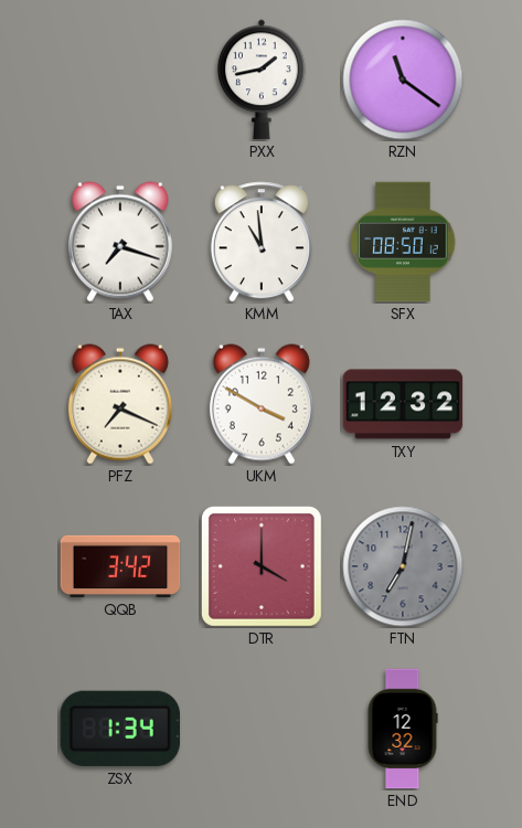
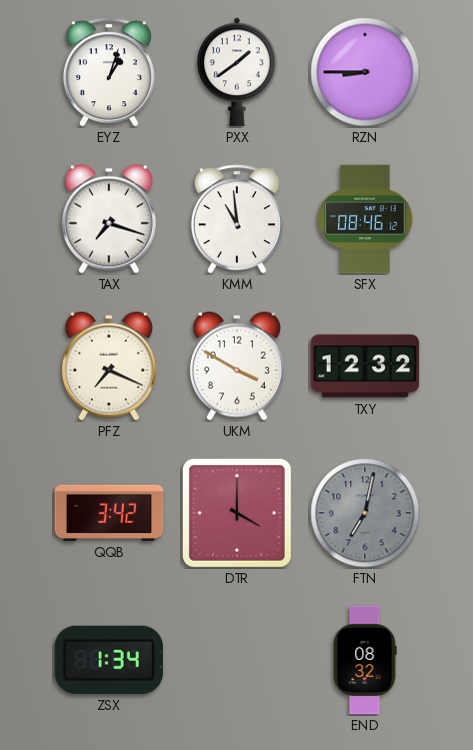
EYZ: none -> 1:03 (109, 72)
PXX: 1:43 -> 1:39 (237, 72)
RZN: 11:21 -> 8:45 (365, 72)
SFX: 08:50 -> 08:46 (365, 219)
END: 12:32 -> 08:32 (365, 660)
